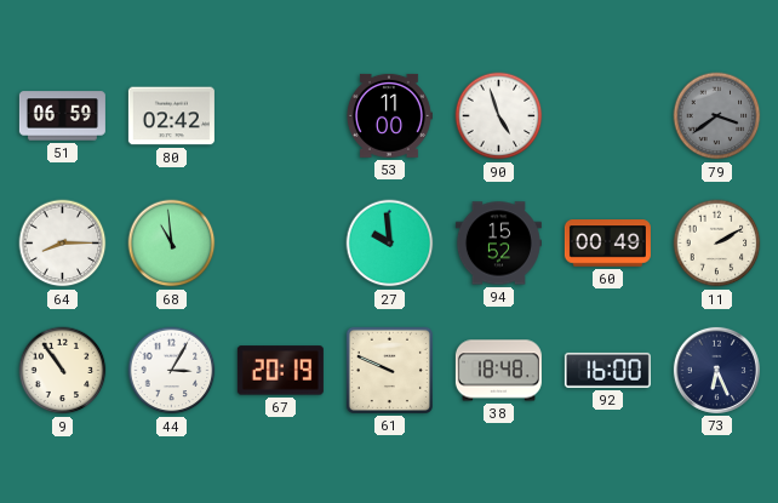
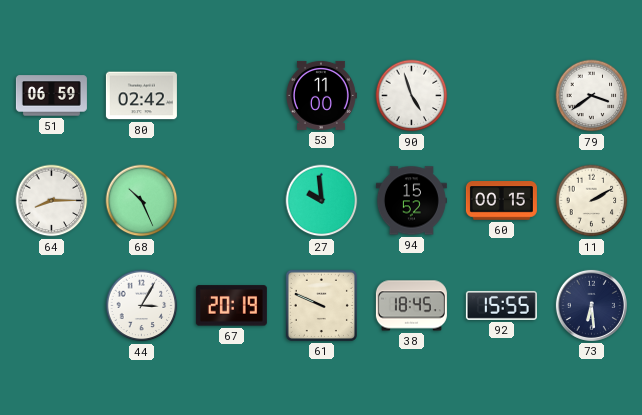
79 dial: grey -> white (592, 96)
68: 10:59 -> 10:26 (142, 201)
60: 00:49 -> 00:15 (501, 201)
9: 10:54 -> none (63, 371)
38: 18:48 -> 18:45 (411, 306)
92: 16:00 -> 15:55 (501, 305)
73: 6:26 -> 6:29 (591, 305)
